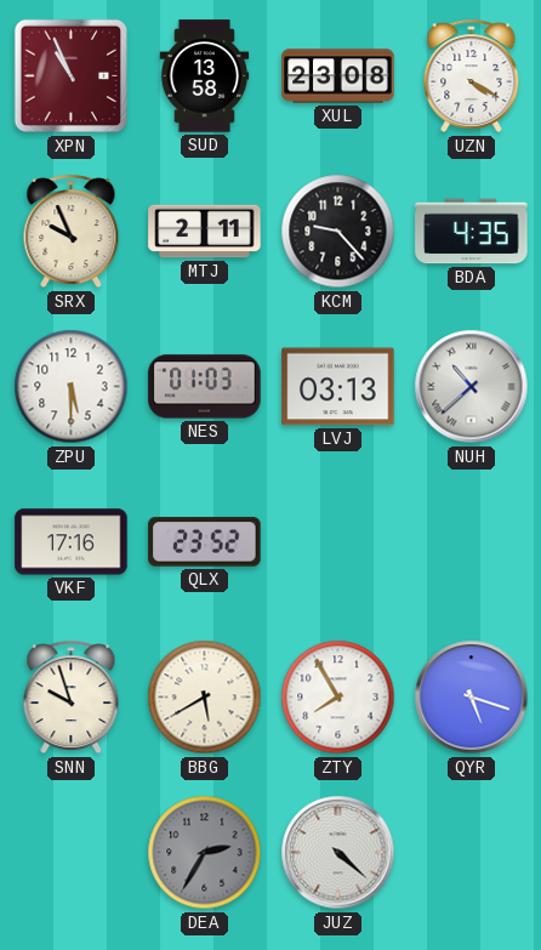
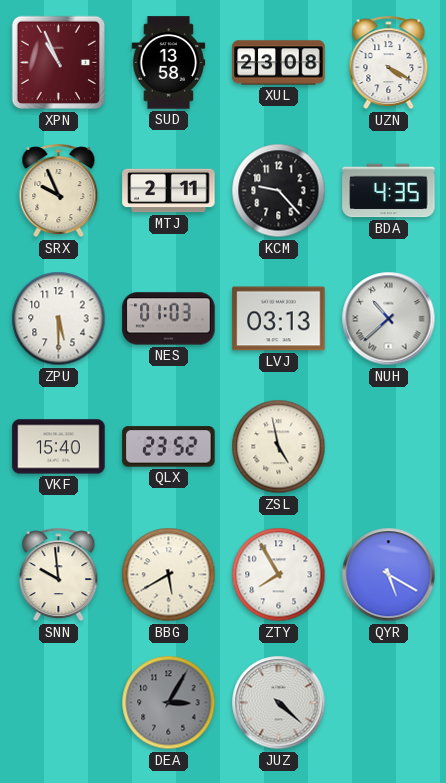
VKF: 17:16 -> 15:40 (59, 447)
ZSL: none -> 4:58 (279, 447)
SNN: 9:57 -> 9:59 (59, 575)
QYR: 5:18 -> 5:20 (389, 575)
DEA: 2:35 -> 3:05 (169, 703)
